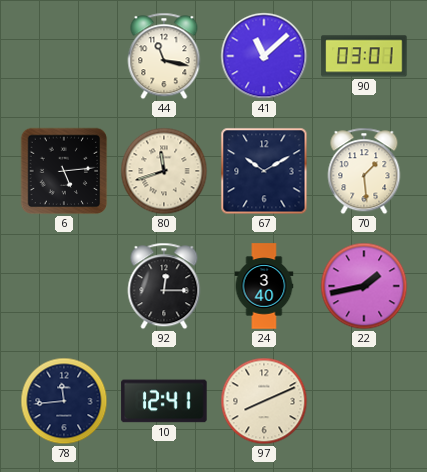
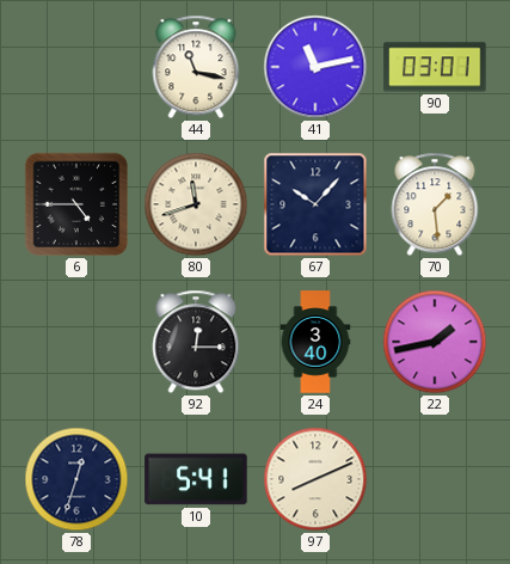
41: 11:08 -> 11:13 (315, 67)
6: 5:14 -> 4:45 (76, 204)
67: 10:10 -> 10:07 (315, 204)
78: 11:44 -> 12:33 (76, 479)
10: 12:41 -> 5:41 (196, 479)
